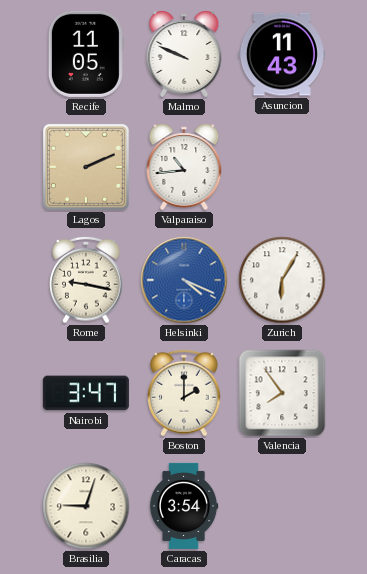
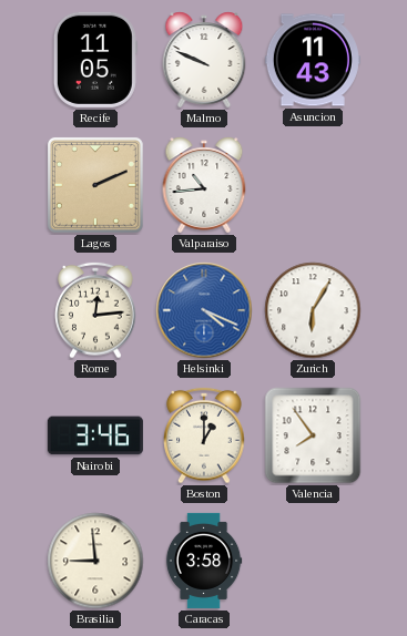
Rome: 9:17 -> 12:14 (95, 310)
Nairobi: 3:47 -> 3:46 (95, 435)
Boston: 2:00 -> 1:00 (204, 435)
Brasilia: 9:03 -> 8:59 (95, 561)
Caracas: 3:54 -> 3:58 (204, 561)
